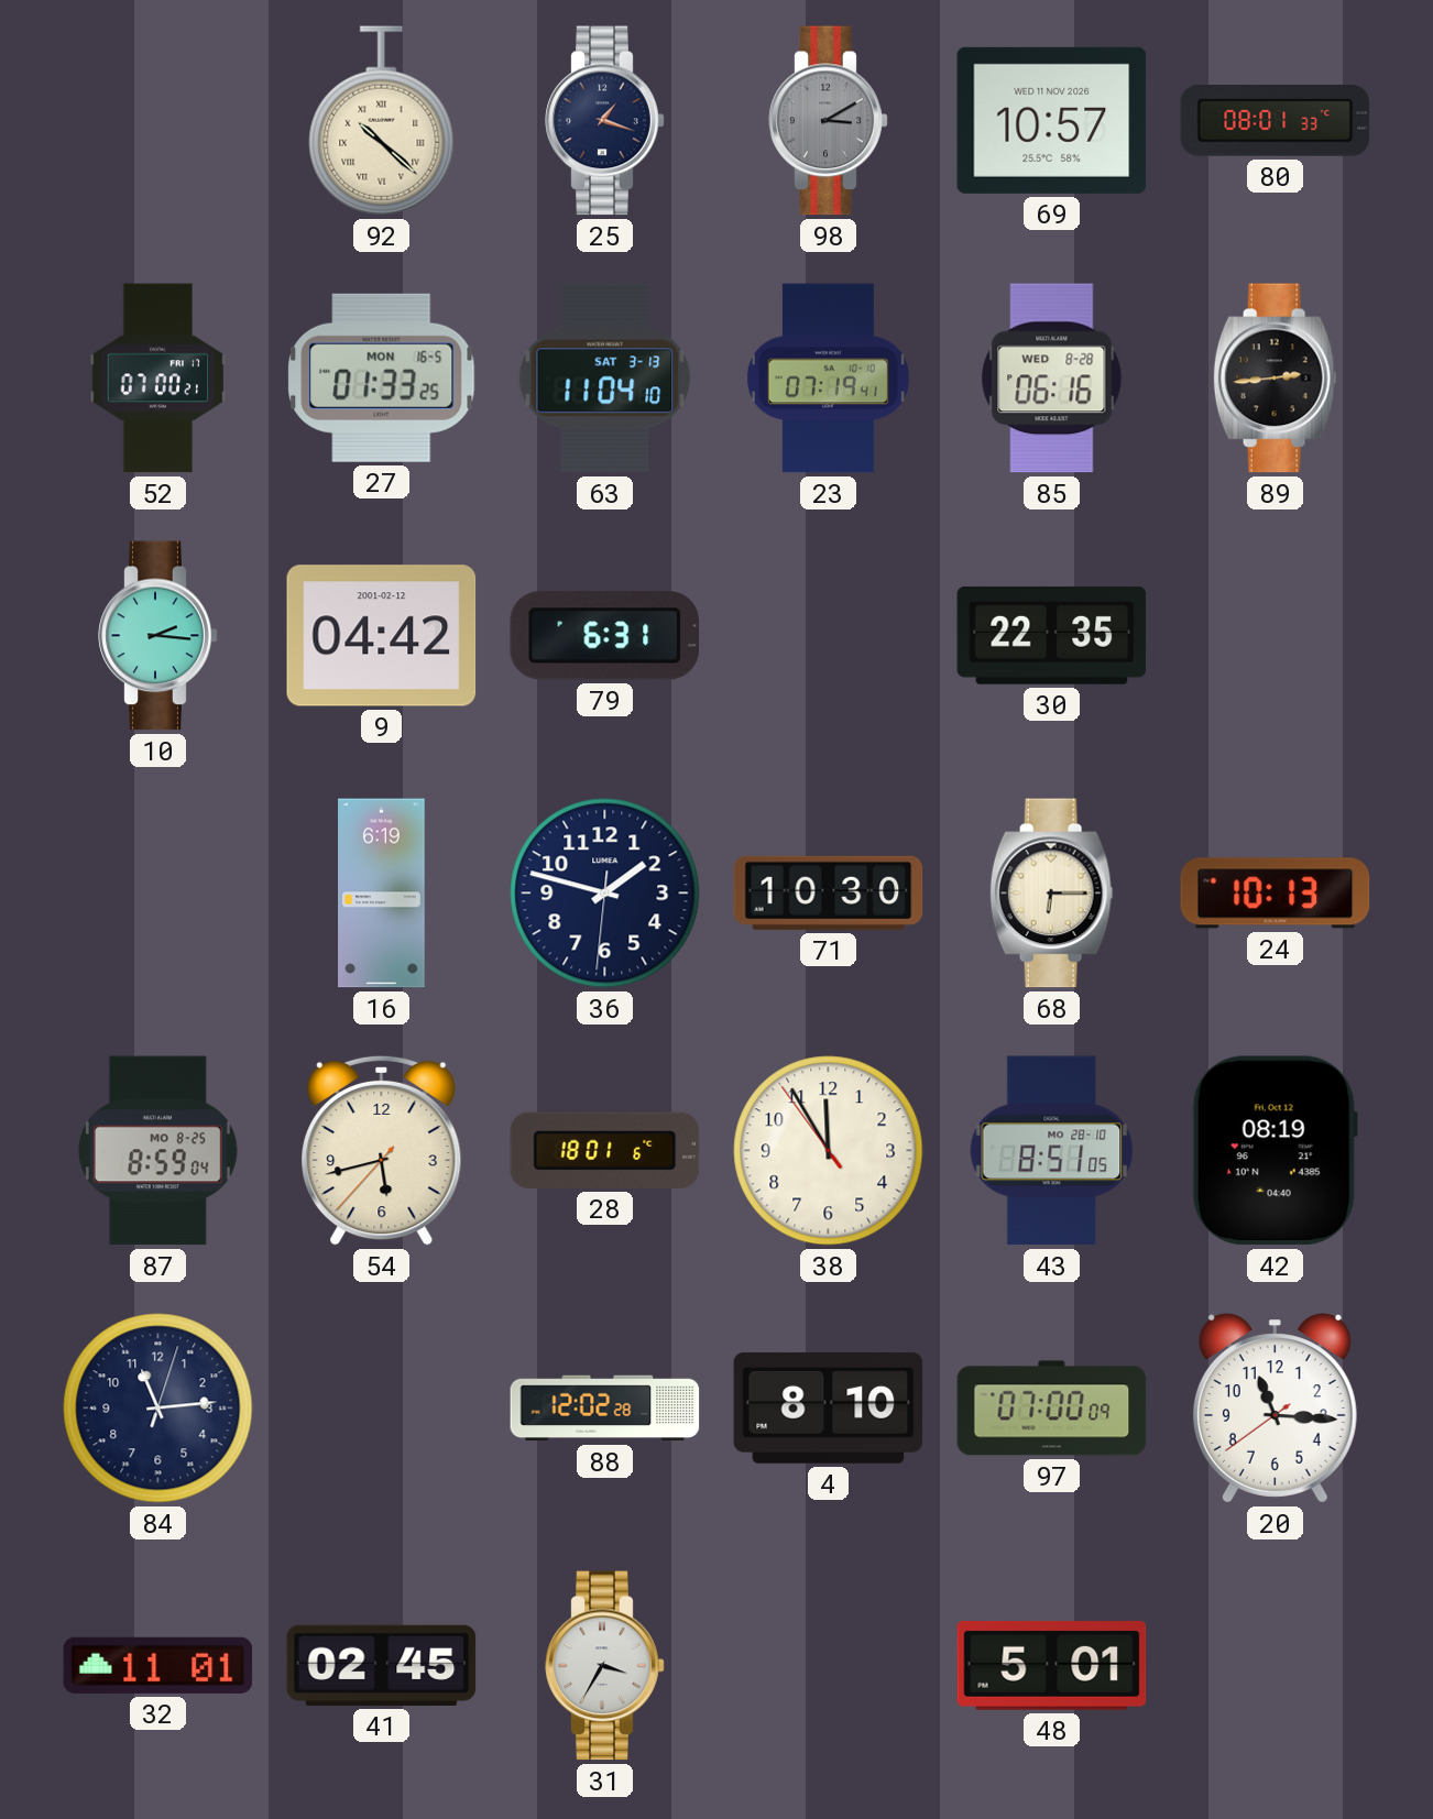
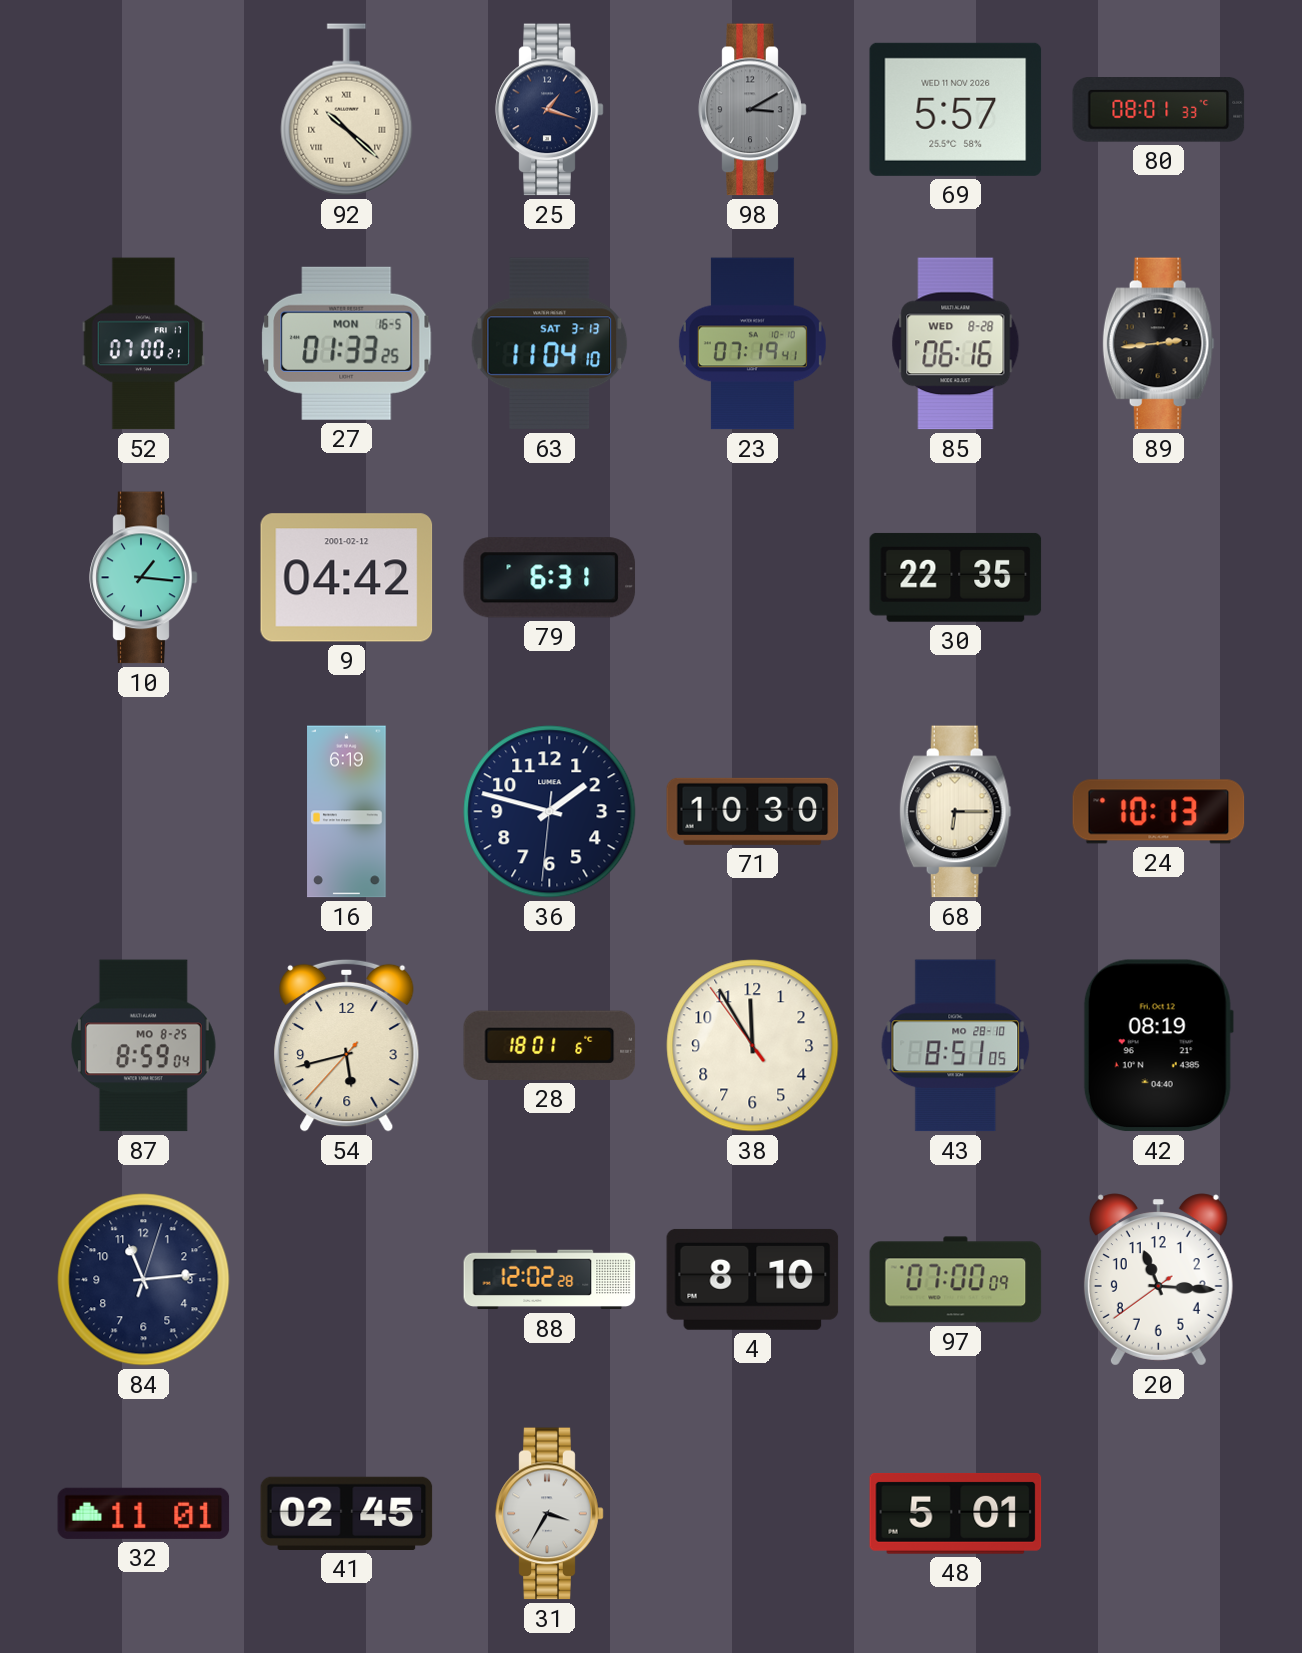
69: 10:57 -> 5:57 (956, 109)
10: 2:16 -> 1:16 (144, 578)
